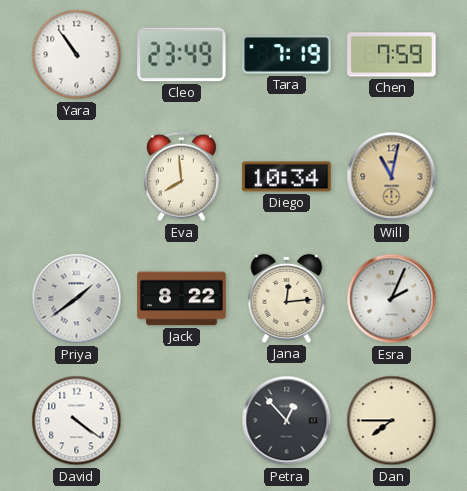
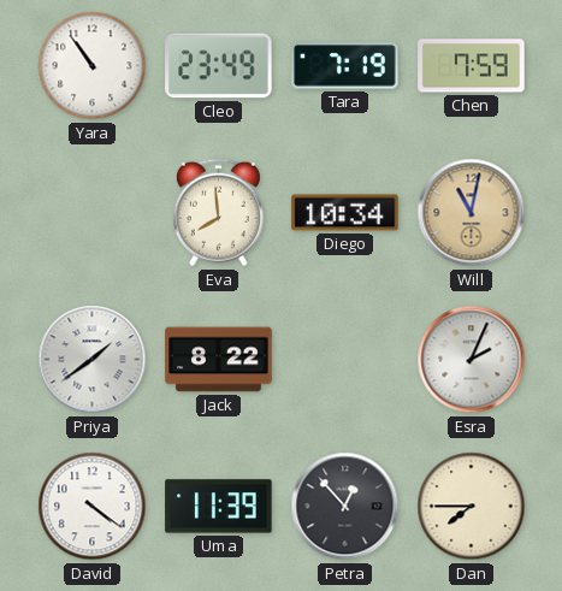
Jana: 12:14 -> none (287, 298)
Uma: none -> 11:39 (219, 507)
